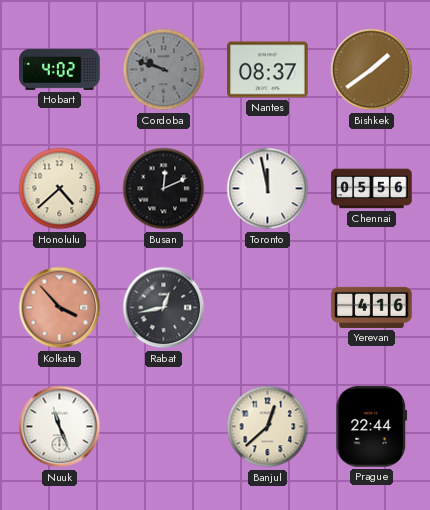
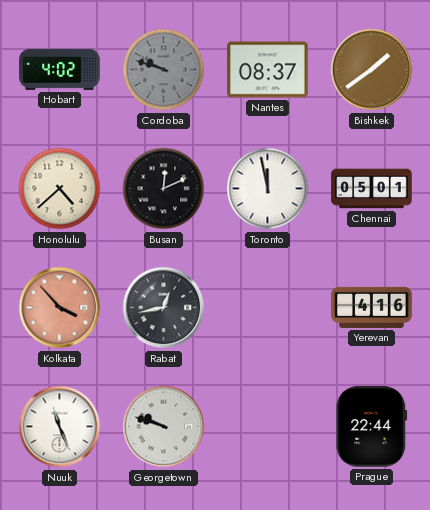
Chennai: 05:56 -> 05:01 (372, 189)
Georgetown: none -> 9:48 (164, 427)
Banjul: 12:38 -> none (268, 427)
